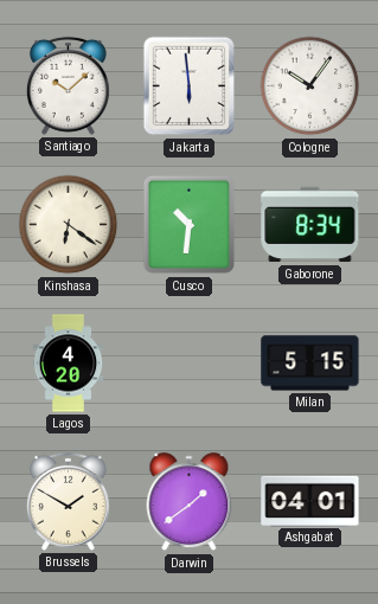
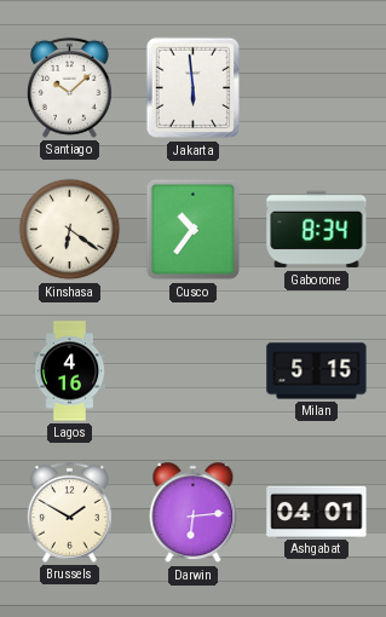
Cologne: 10:06 -> none (310, 86)
Cusco: 10:31 -> 10:36 (194, 230)
Lagos: 4:20 -> 4:16 (70, 371)
Darwin: 1:39 -> 6:14 (194, 513)
